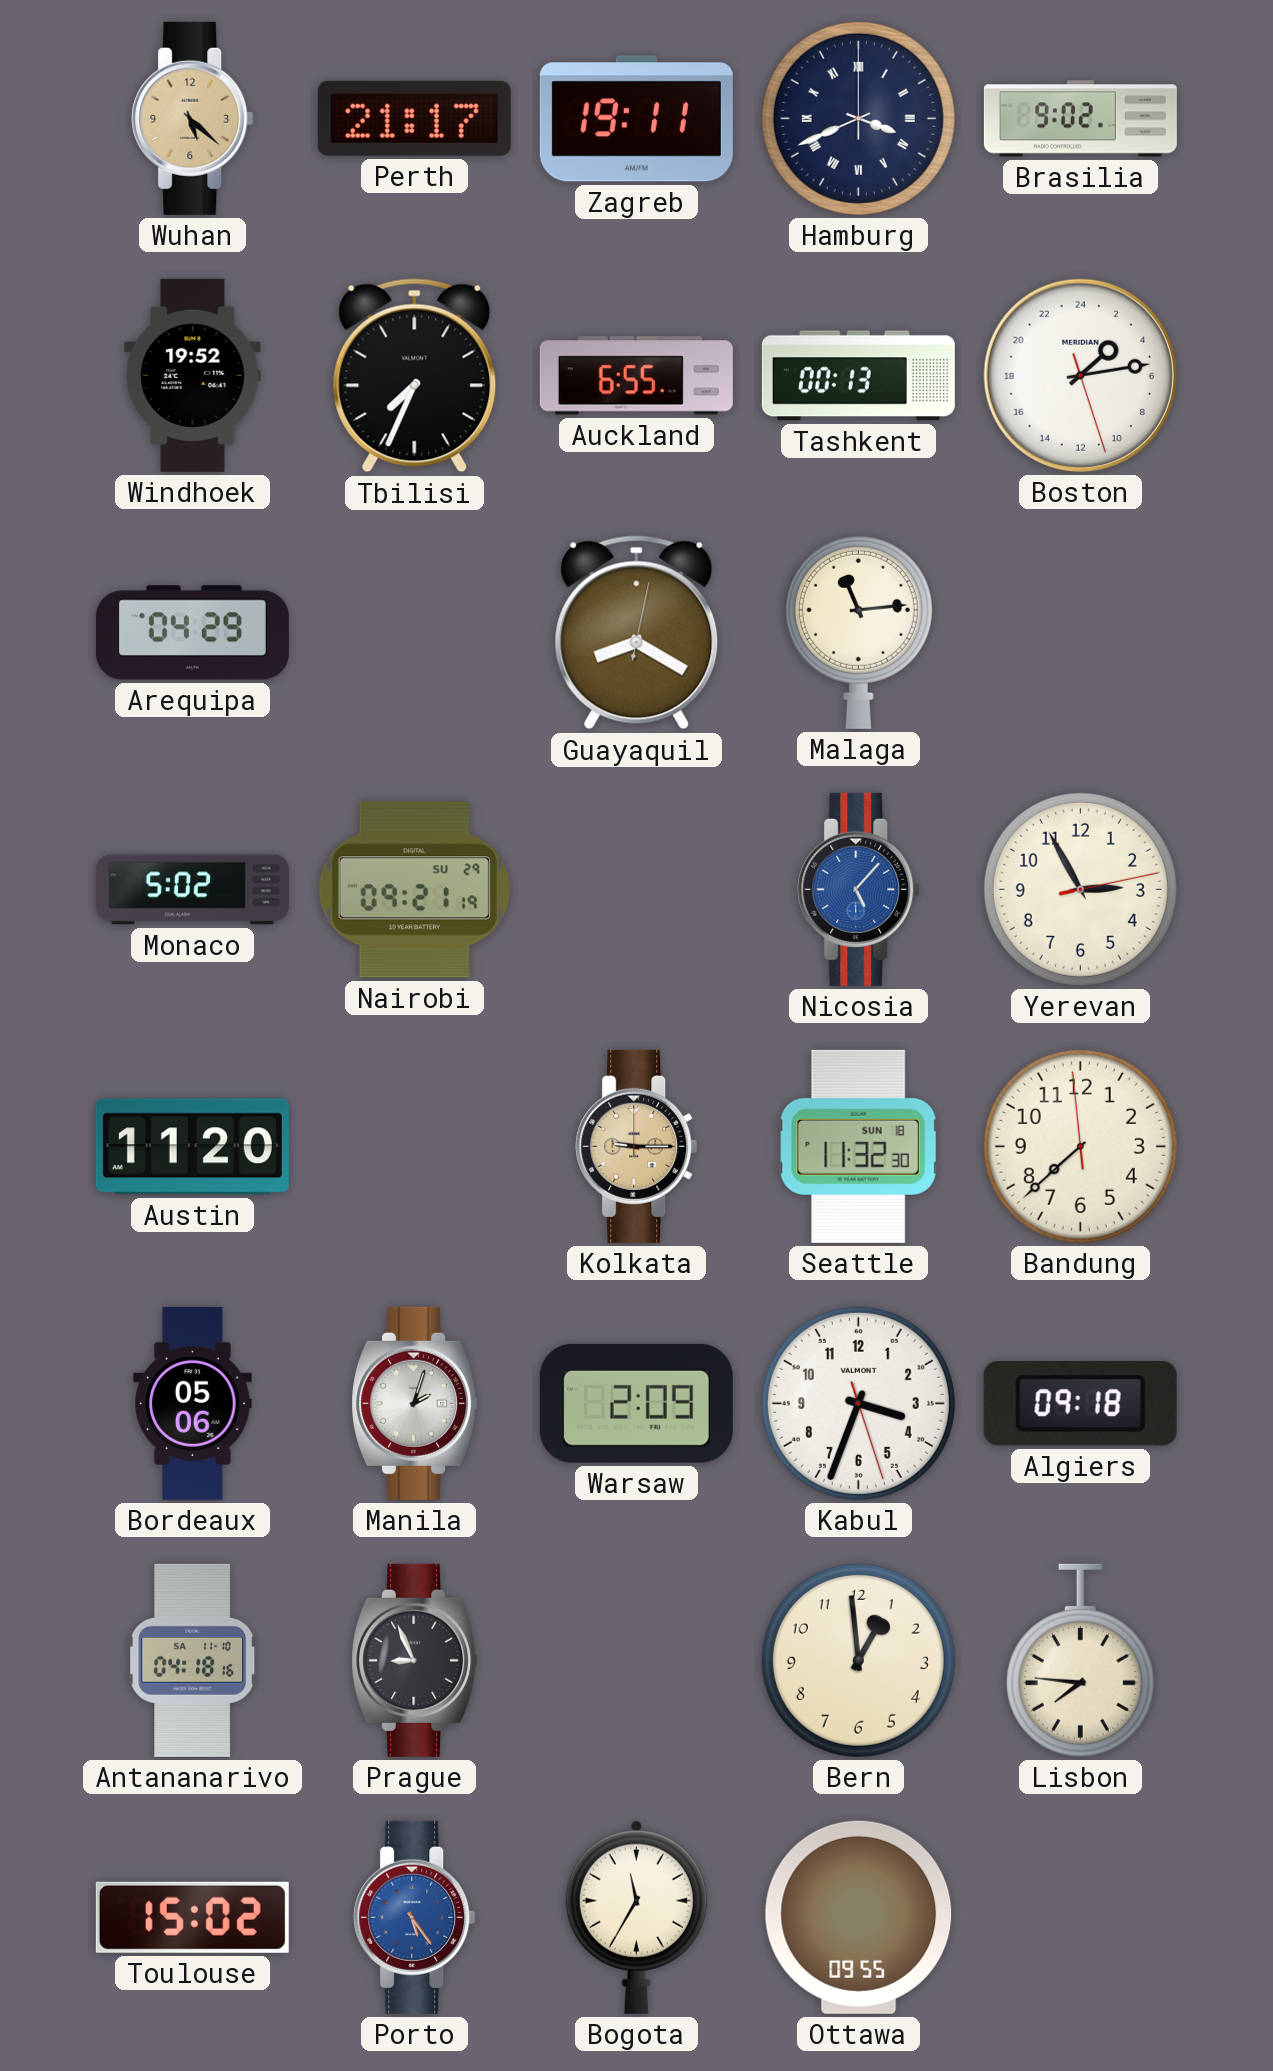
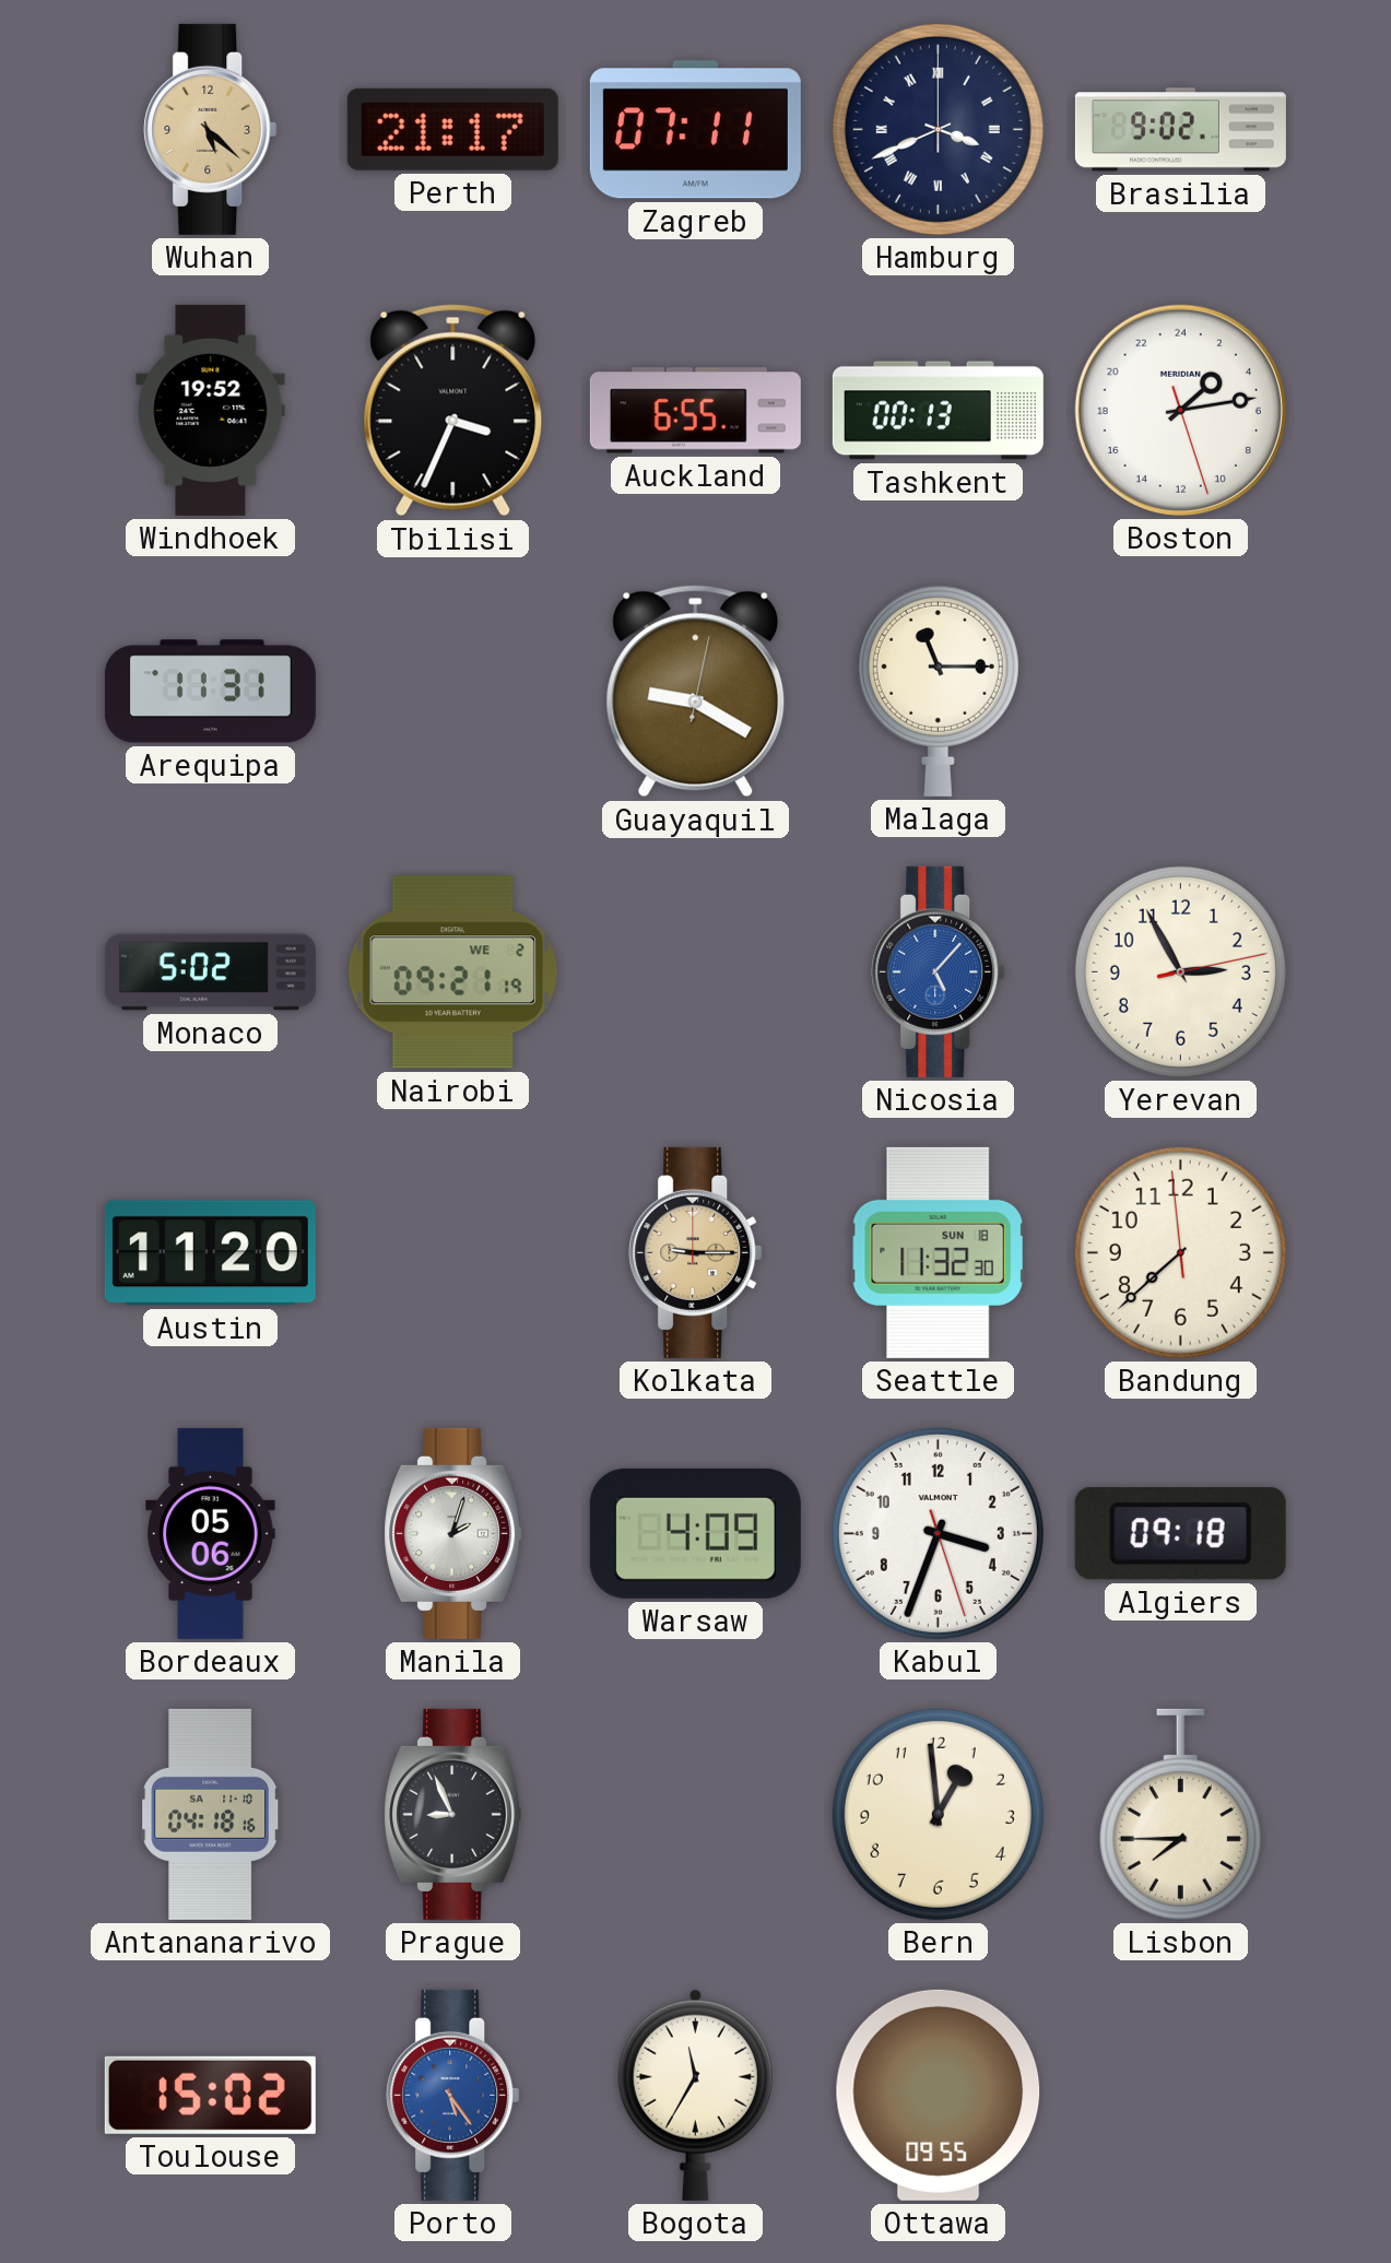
Zagreb: 19:11 -> 07:11 (695, 130)
Tbilisi: 7:34 -> 3:34 (453, 411)
Arequipa: 04:29 -> 11:31 (210, 692)
Guayaquil: 8:20 -> 9:20 (696, 692)
Malaga: 11:14 -> 11:15 (938, 691)
Nairobi date: SU 29 -> WE 2 (452, 973)
Warsaw: 2:09 -> 4:09 (695, 1533)
Lisbon: 7:46 -> 7:45 (1180, 1814)
